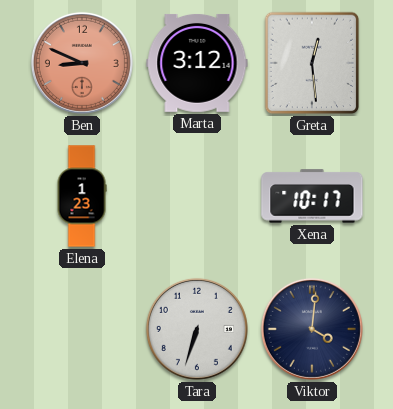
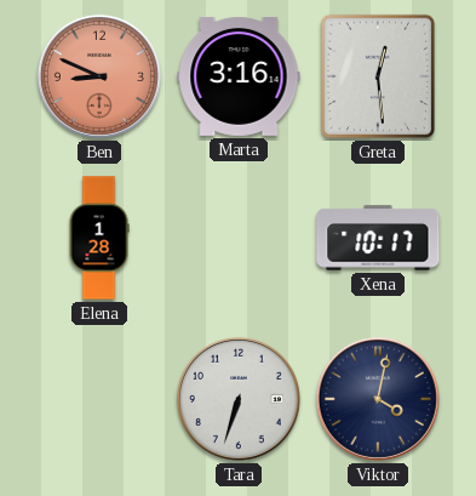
Marta: 3:12 -> 3:16 (239, 76)
Elena: 1:23 -> 1:28 (99, 238)
Viktor: 4:01 -> 4:02 (378, 399)
